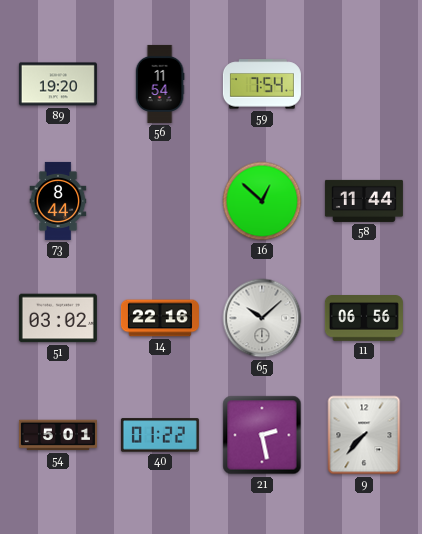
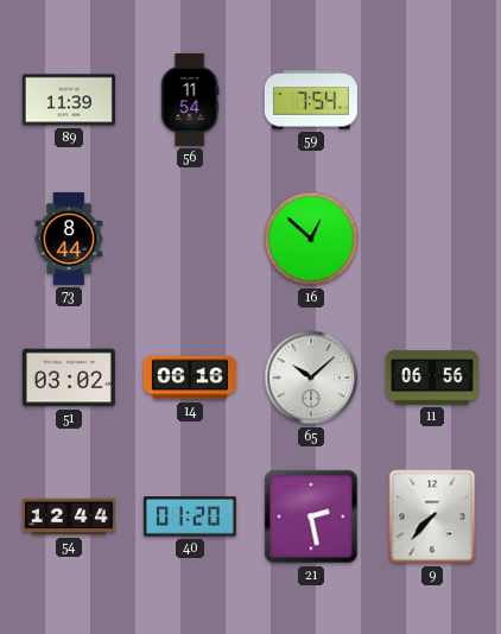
89: 19:20 -> 11:39 (69, 100)
58: 11:44 -> none (364, 201)
14: 22:16 -> 06:16 (190, 378)
54: 5:01 -> 12:44 (69, 516)
40: 01:22 -> 01:20 (190, 516)
